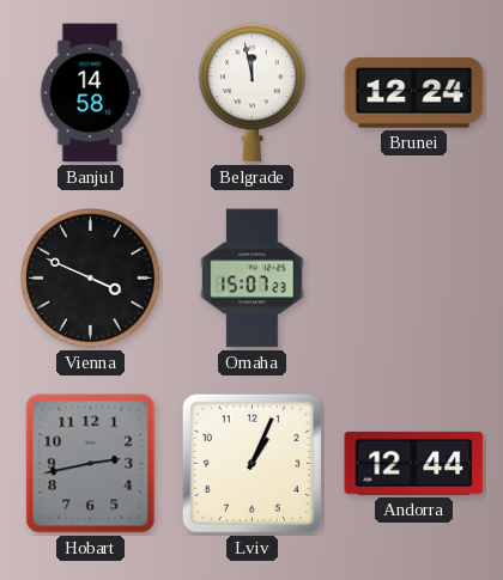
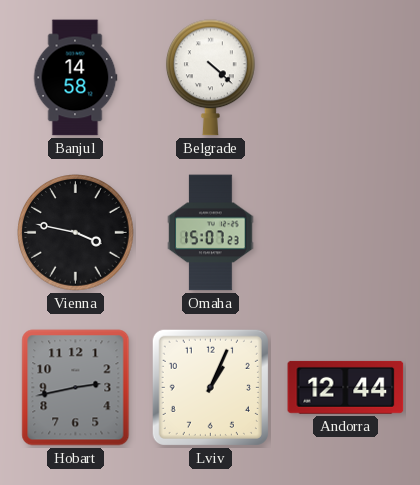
Belgrade: 11:58 -> 4:22 (210, 78)
Brunei: 12:24 -> none (414, 93)
Vienna: 3:49 -> 3:47 (76, 233)
